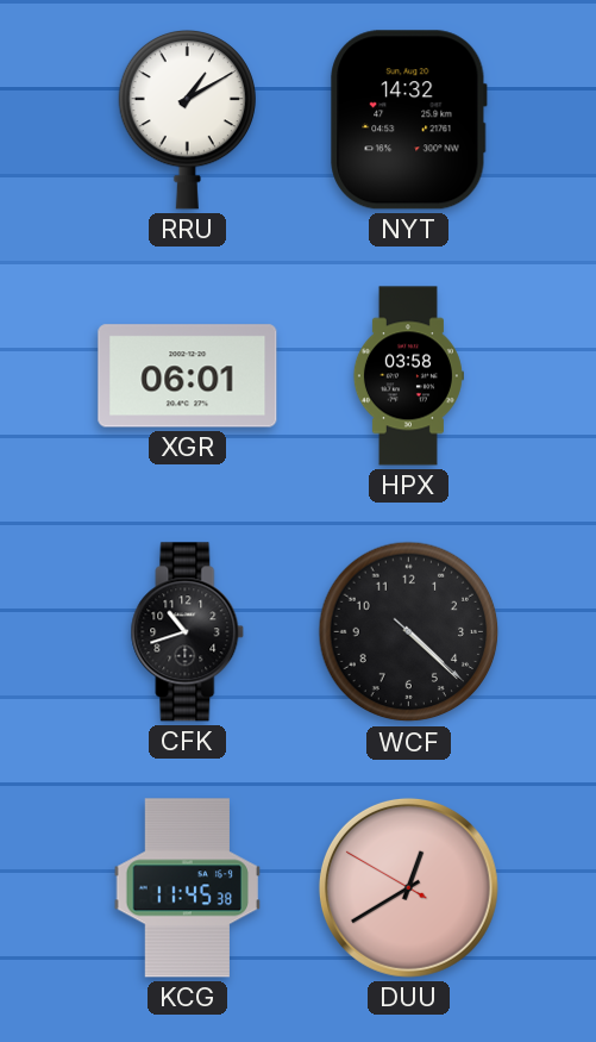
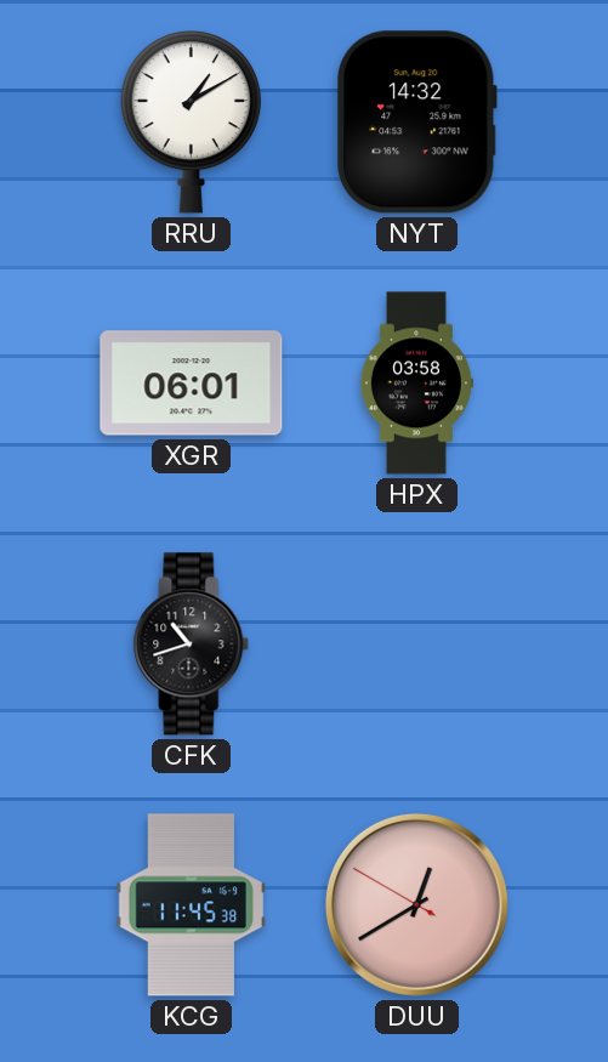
WCF: 4:22 -> none (409, 632)
